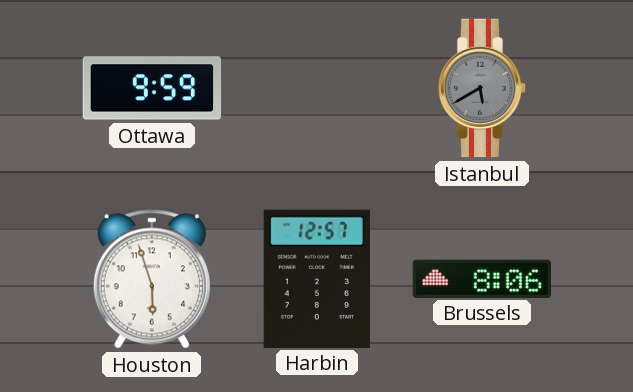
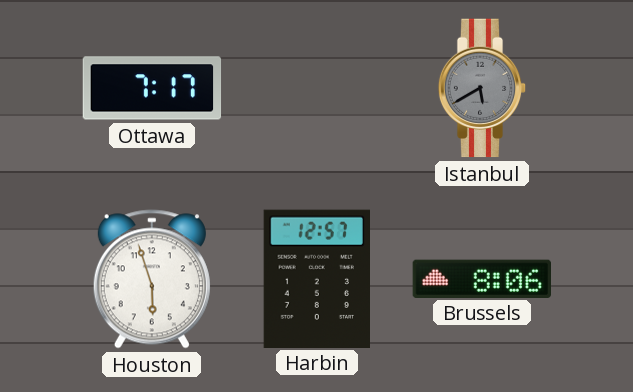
Ottawa: 9:59 -> 7:17 (152, 88)
